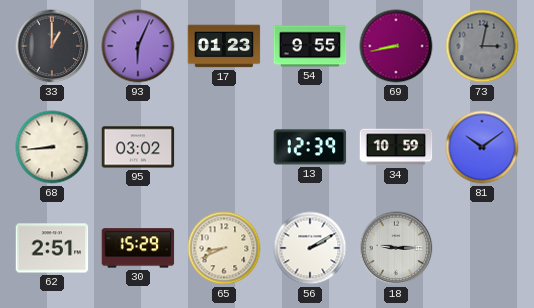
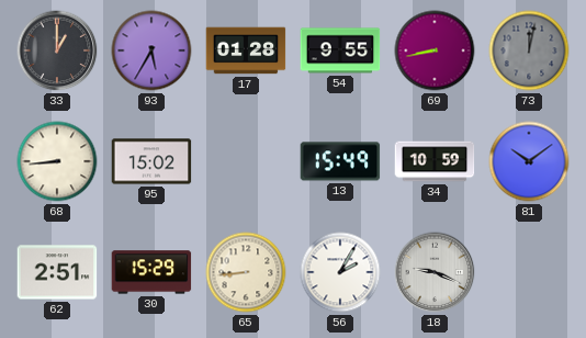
93: 6:04 -> 5:35 (151, 50)
17: 01:23 -> 01:28 (246, 50)
73: 3:02 -> 12:02 (529, 50)
95: 03:02 -> 15:02 (151, 161)
13: 12:39 -> 15:49 (340, 161)
65: 8:41 -> 8:44 (246, 272)
56: 2:10 -> 2:05 (340, 272)
18: 9:15 -> 9:19 (435, 272)
